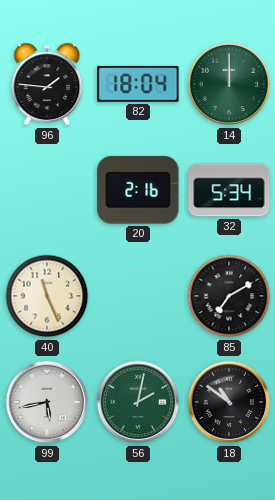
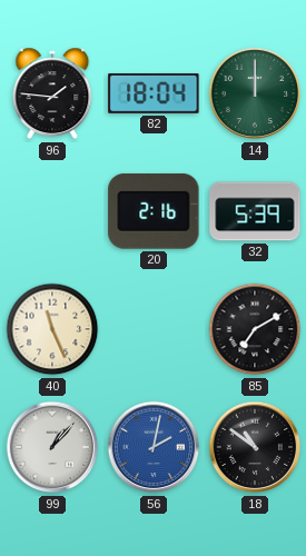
32: 5:34 -> 5:39 (255, 211)
99: 5:43 -> 1:07 (52, 447)
56 dial: green -> blue (154, 447)
